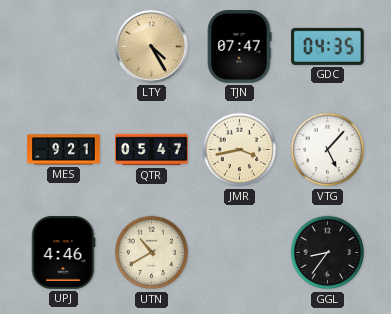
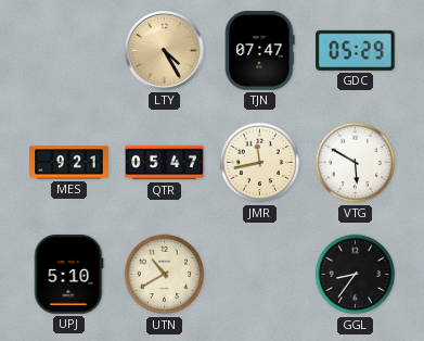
GDC: 04:35 -> 05:29 (356, 50)
JMR: 3:43 -> 11:43 (260, 163)
VTG: 5:07 -> 5:50 (356, 163)
UPJ: 4:46 -> 5:10 (68, 275)
